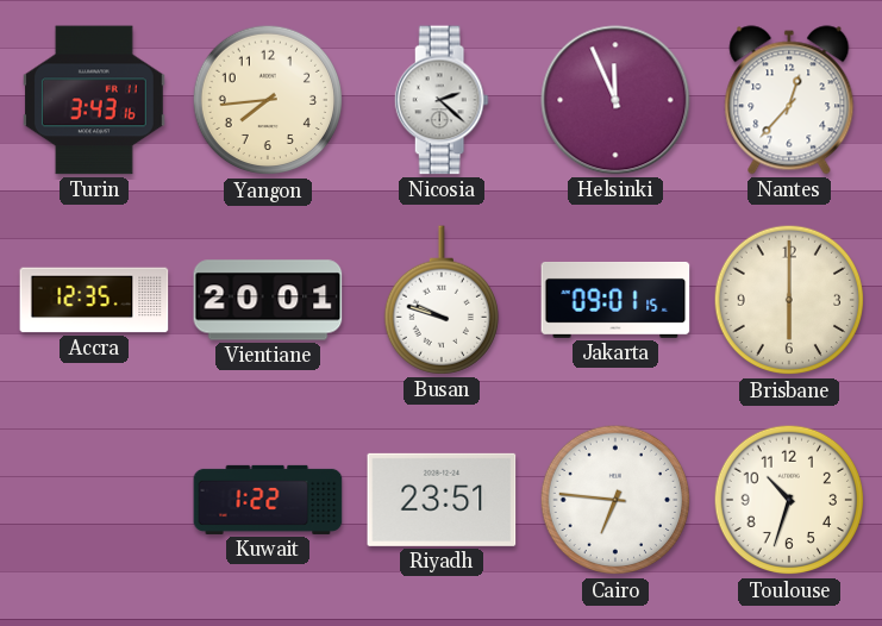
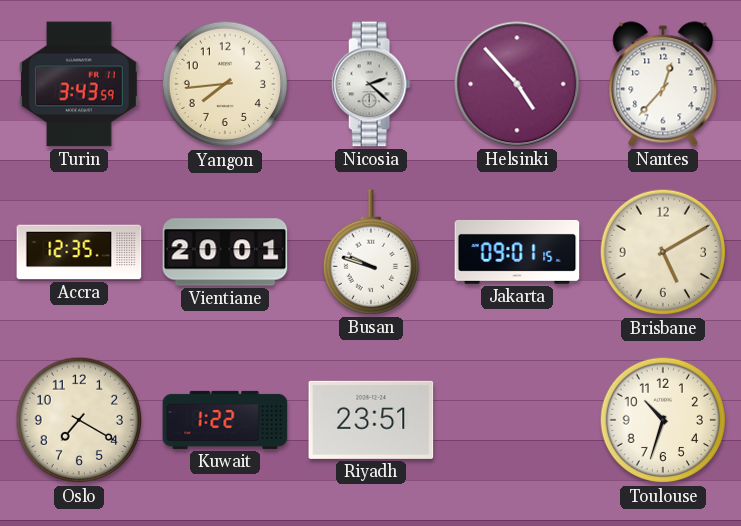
Turin: 3:43:16 -> 3:43:59 (80, 84)
Helsinki: 11:56 -> 4:53 (517, 84)
Brisbane: 6:00 -> 5:10 (663, 252)
Oslo: none -> 7:20 (79, 420)
Cairo: 6:46 -> none (615, 500)
